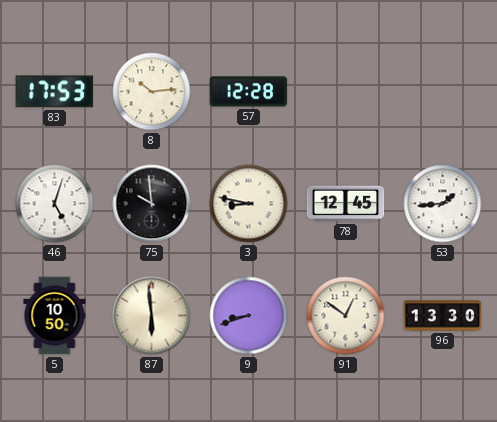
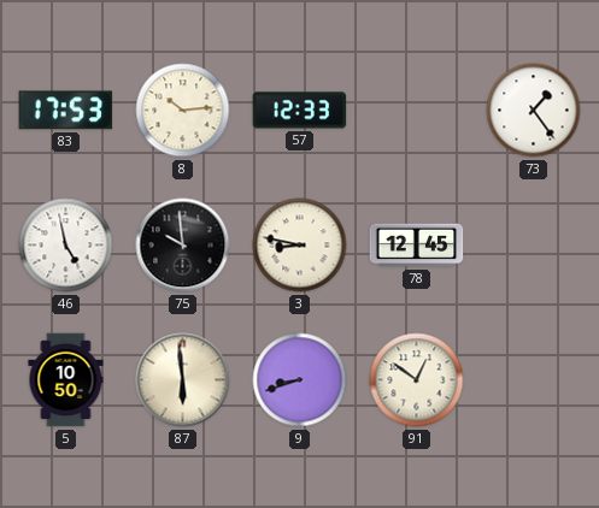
57: 12:28 -> 12:33 (300, 111)
73: none -> 1:24 (534, 111)
46: 5:03 -> 4:58 (66, 246)
53: 1:44 -> none (443, 204)
96: 13:30 -> none (443, 316)
